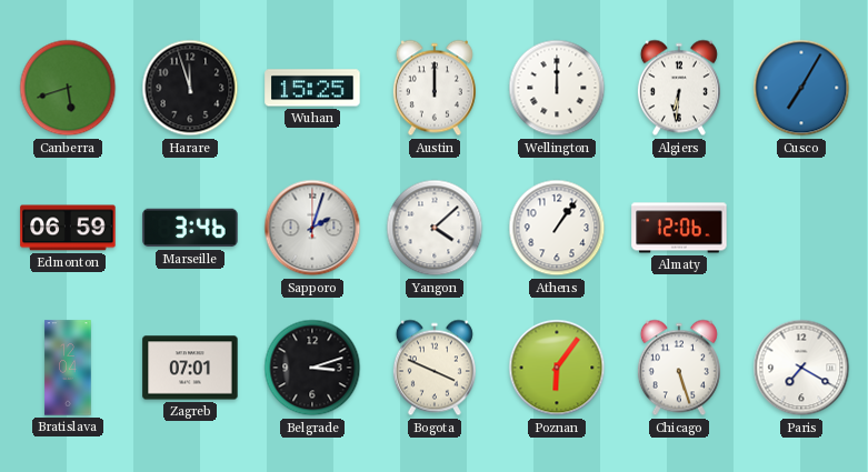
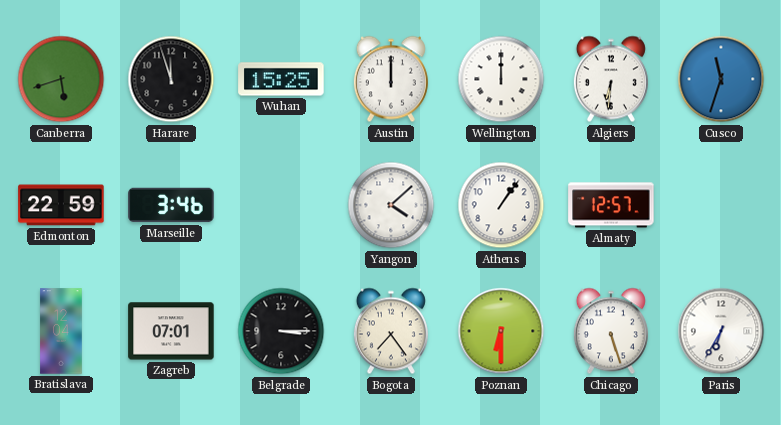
Cusco: 7:05 -> 11:33 (721, 79)
Edmonton: 06:59 -> 22:59 (61, 205)
Sapporo: 2:03 -> none (312, 228)
Almaty: 12:06 -> 12:57 (611, 205)
Belgrade: 3:12 -> 3:15 (281, 331)
Bogota: 3:49 -> 7:24 (391, 331)
Poznan: 6:06 -> 6:30 (501, 331)
Paris: 7:20 -> 6:35 (721, 331)
